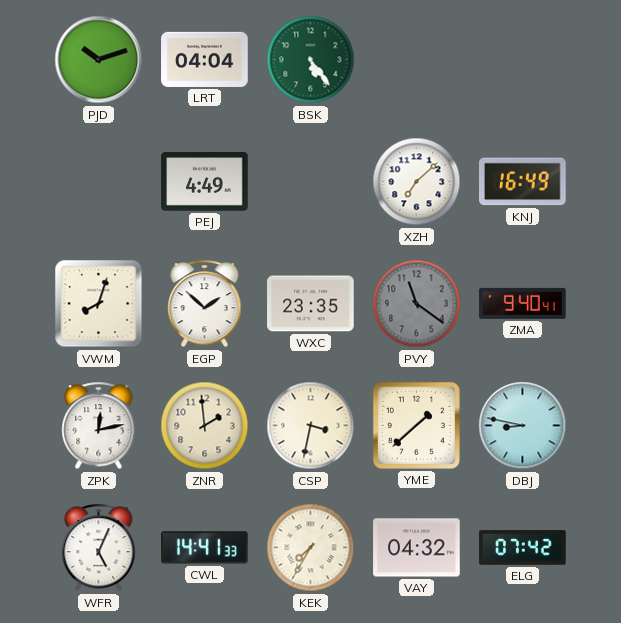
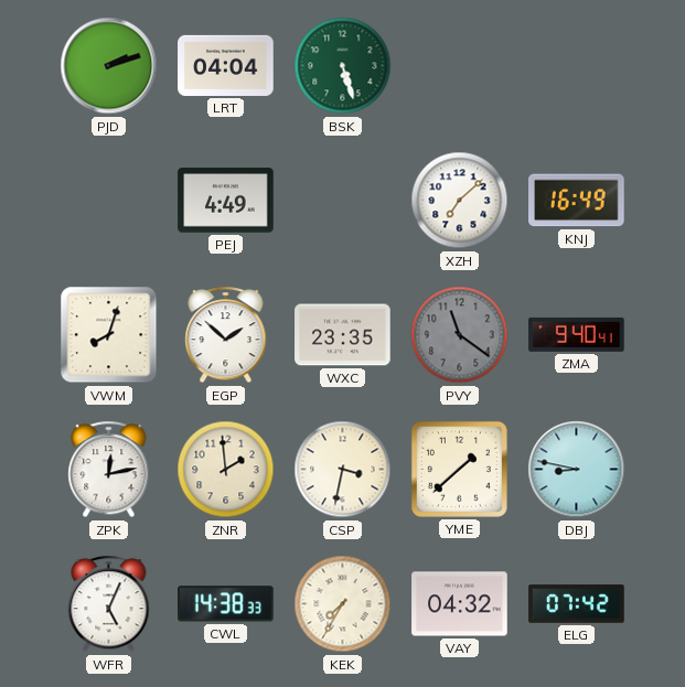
PJD: 10:12 -> 2:12 (109, 66)
BSK: 5:24 -> 5:27 (343, 66)
CWL: 14:41 -> 14:38 (226, 604)
